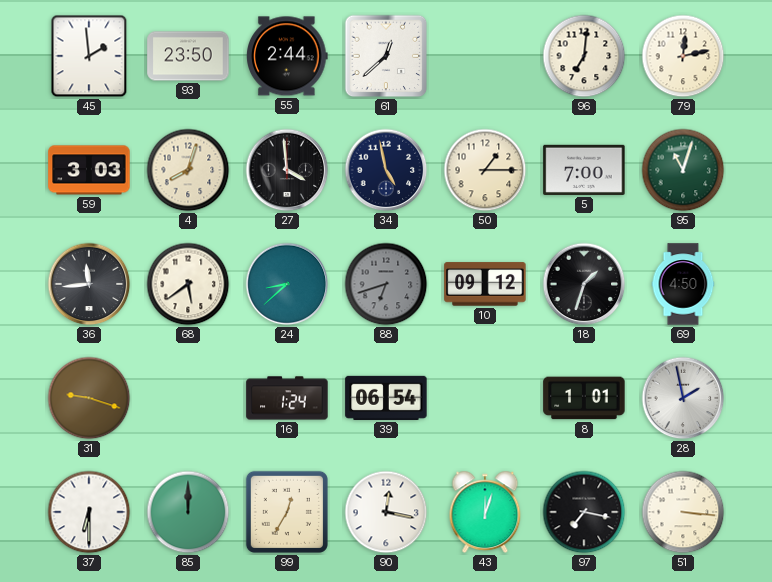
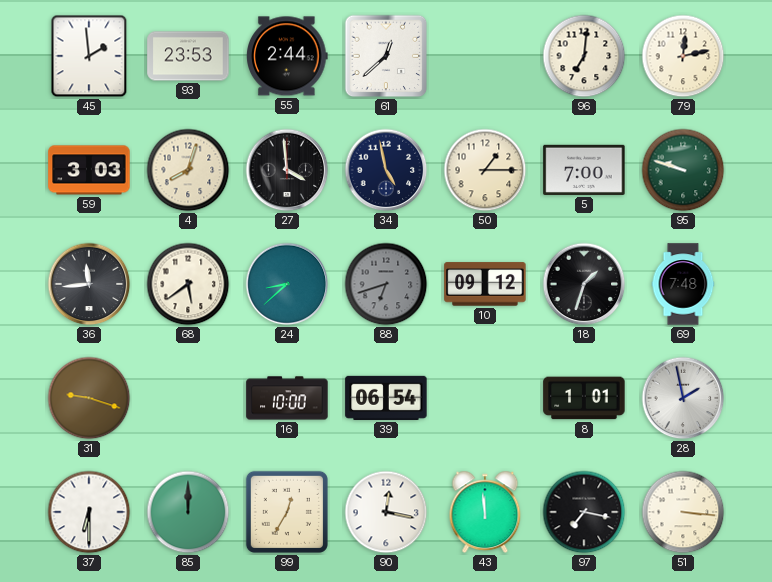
93: 23:50 -> 23:53 (188, 56)
95: 11:03 -> 9:48 (683, 170)
69: 4:50 -> 7:48 (683, 284)
16: 1:24 -> 10:00 (287, 398)
43: 12:03 -> 11:59 (485, 512)
